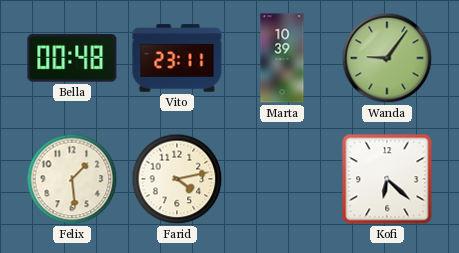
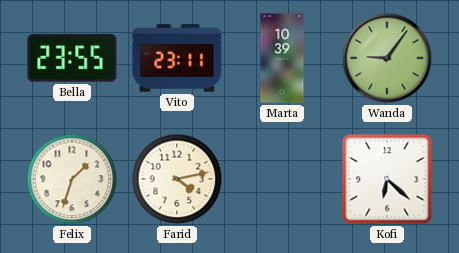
Bella: 00:48 -> 23:55 (72, 58)
Felix: 1:29 -> 1:33 (72, 179)
